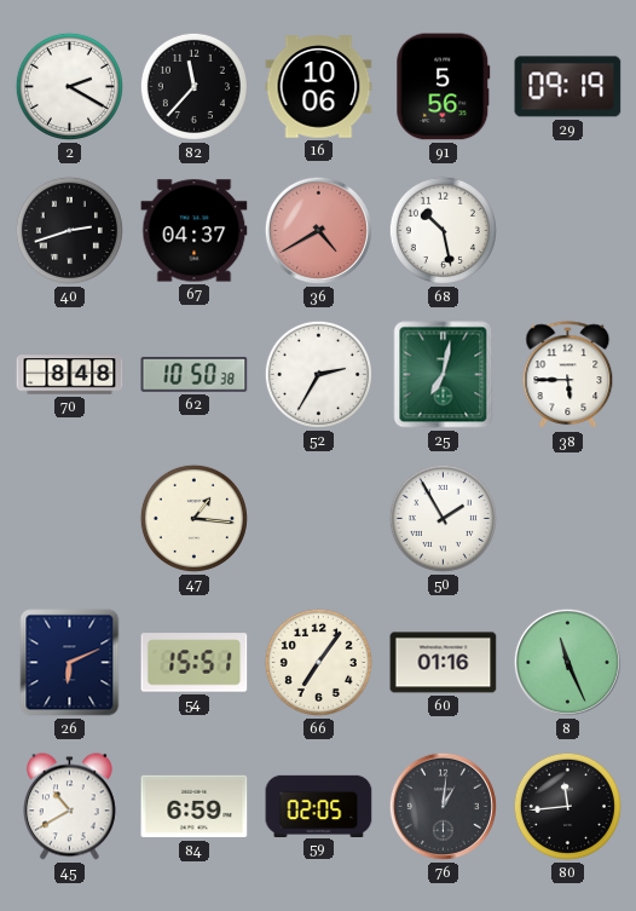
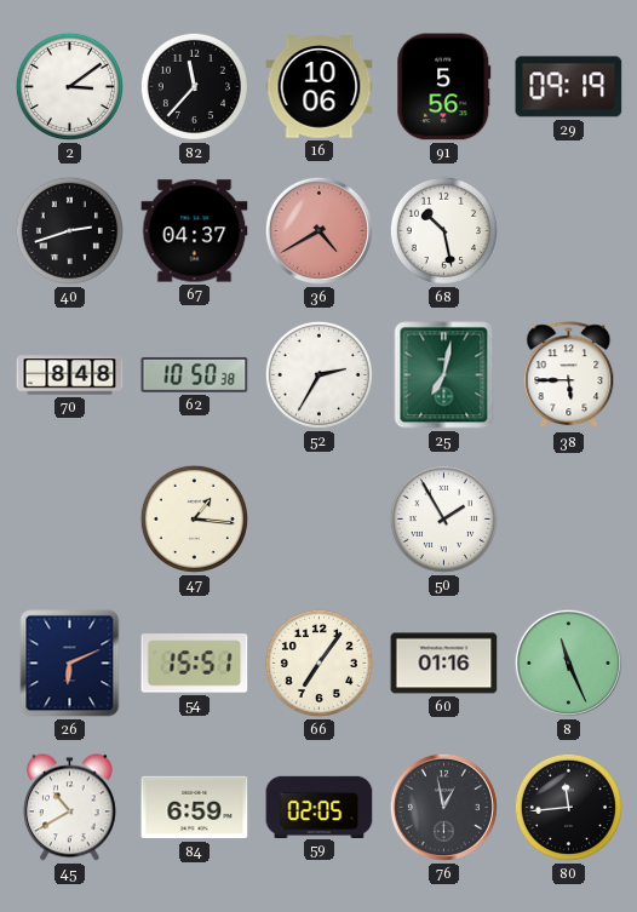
2: 2:20 -> 3:09 (69, 86)
76: 1:01 -> 12:58 (443, 807)
